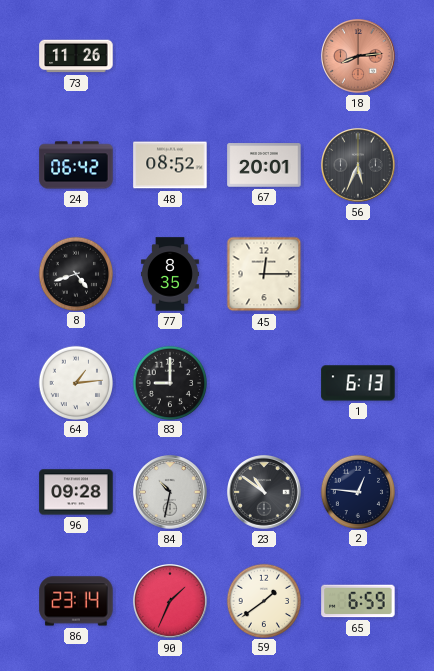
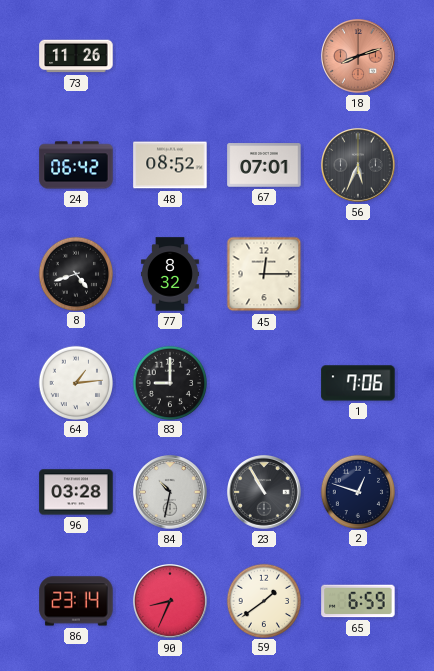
18: 8:14 -> 8:12 (359, 57)
67: 20:01 -> 07:01 (264, 165)
77: 8:35 -> 8:32 (170, 274)
1: 6:13 -> 7:06 (358, 383)
96: 09:28 -> 03:28 (76, 492)
23: 10:51 -> 10:55 (265, 493)
2: 12:46 -> 12:48 (357, 491)
90: 1:34 -> 8:34 (171, 602)
